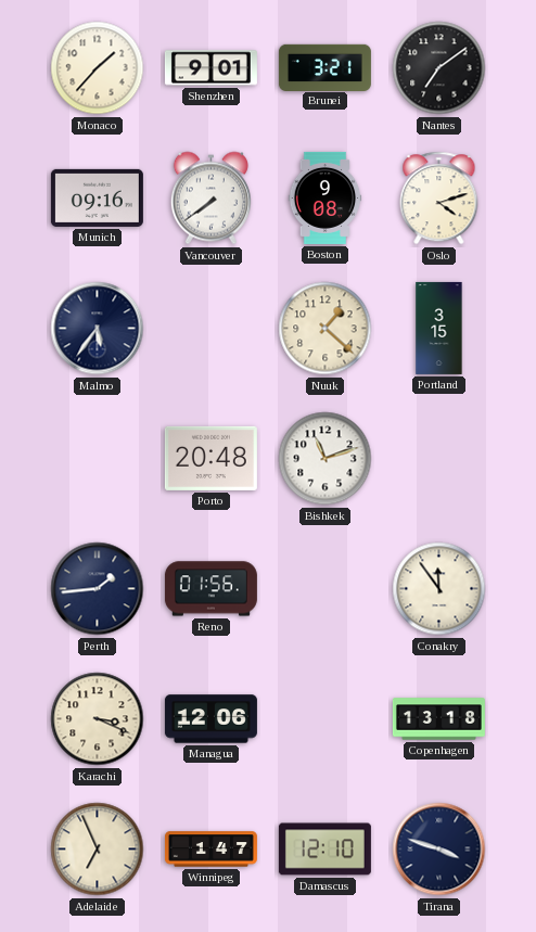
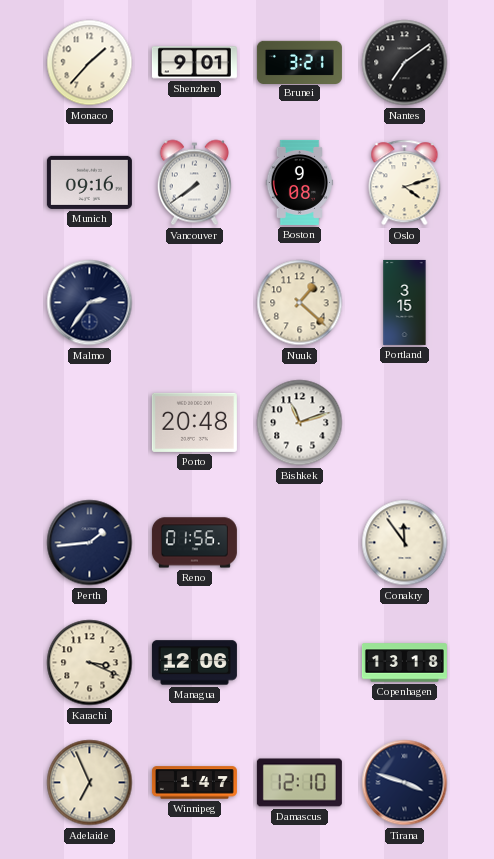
Malmo: 5:36 -> 2:36 (90, 303)
